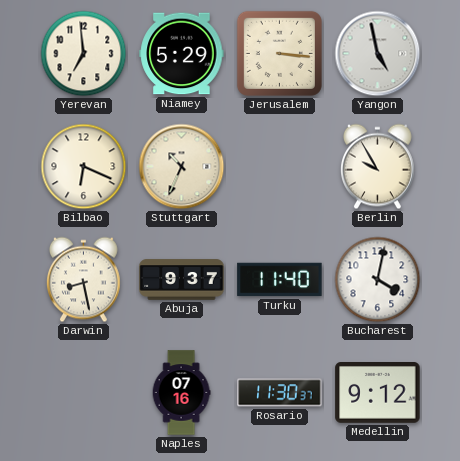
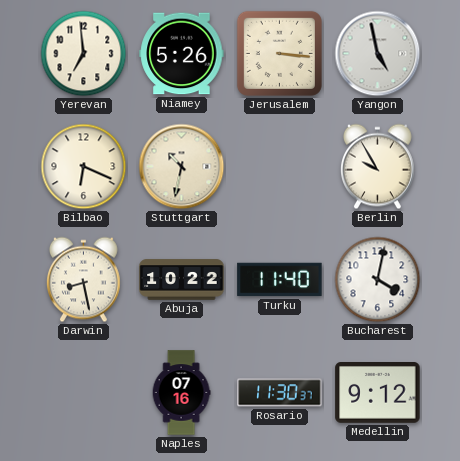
Niamey: 5:29 -> 5:26 (182, 54)
Stuttgart: 10:34 -> 10:32 (182, 167)
Abuja: 9:37 -> 10:22 (182, 280)
